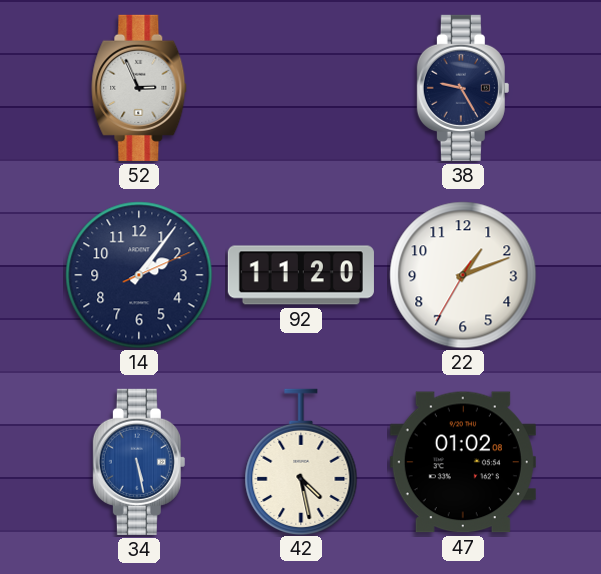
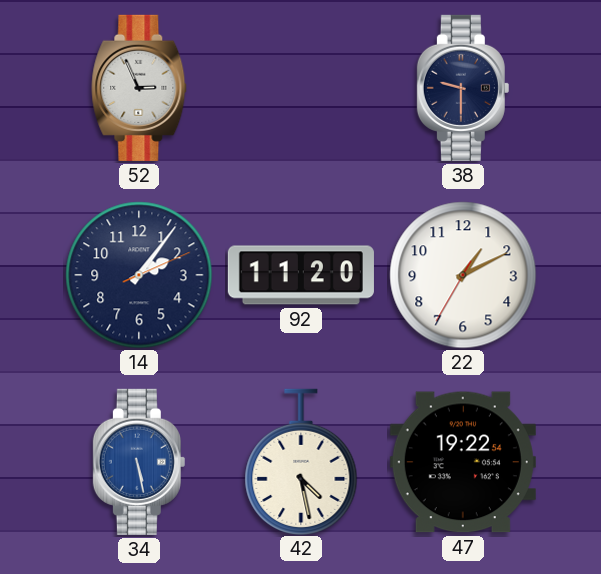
38: 9:25 -> 9:30 (463, 88)
22: 1:11 -> 1:10 (463, 275)
47: 01:02 -> 19:22 (463, 462)
